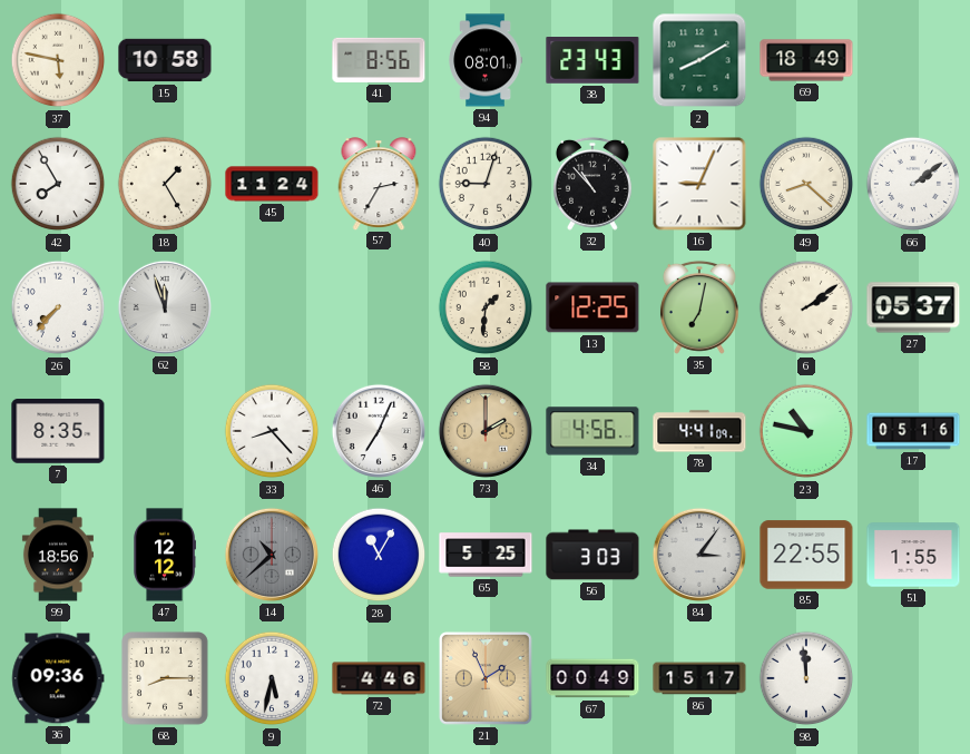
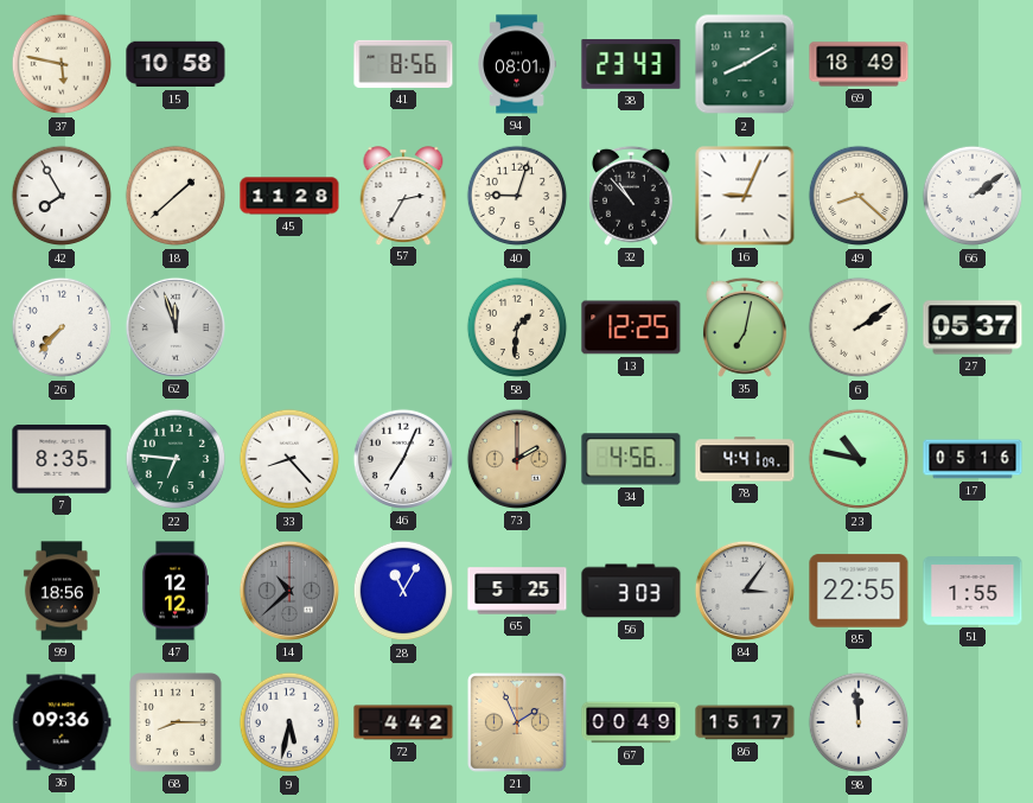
18: 1:25 -> 1:38 (176, 196)
45: 11:24 -> 11:28 (289, 196)
22: none -> 6:46 (176, 459)
72: 4:46 -> 4:42 (403, 722)
